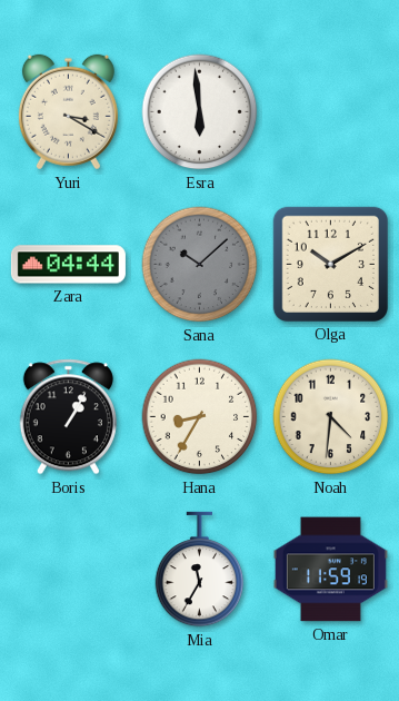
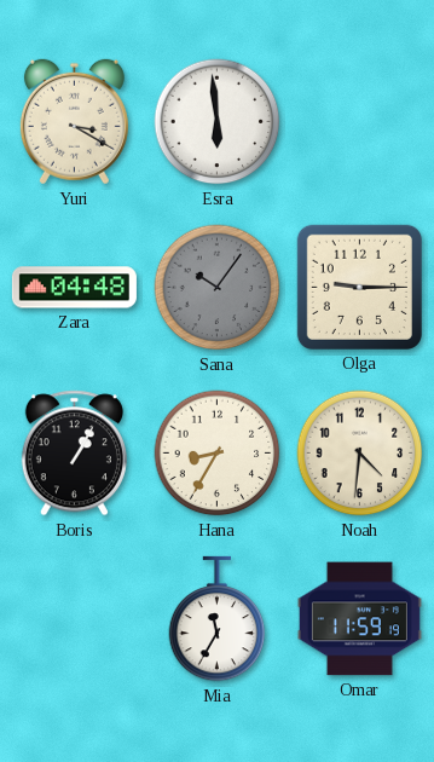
Zara: 04:44 -> 04:48 (74, 288)
Sana: 10:08 -> 10:06 (218, 288)
Olga: 10:10 -> 9:15 (359, 287)
